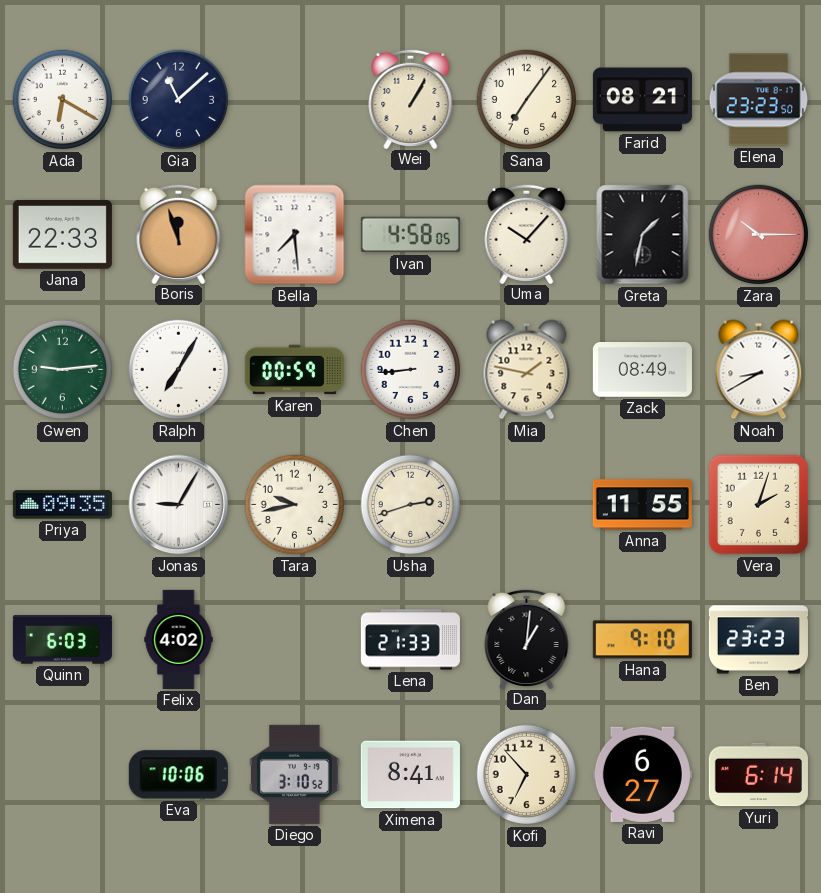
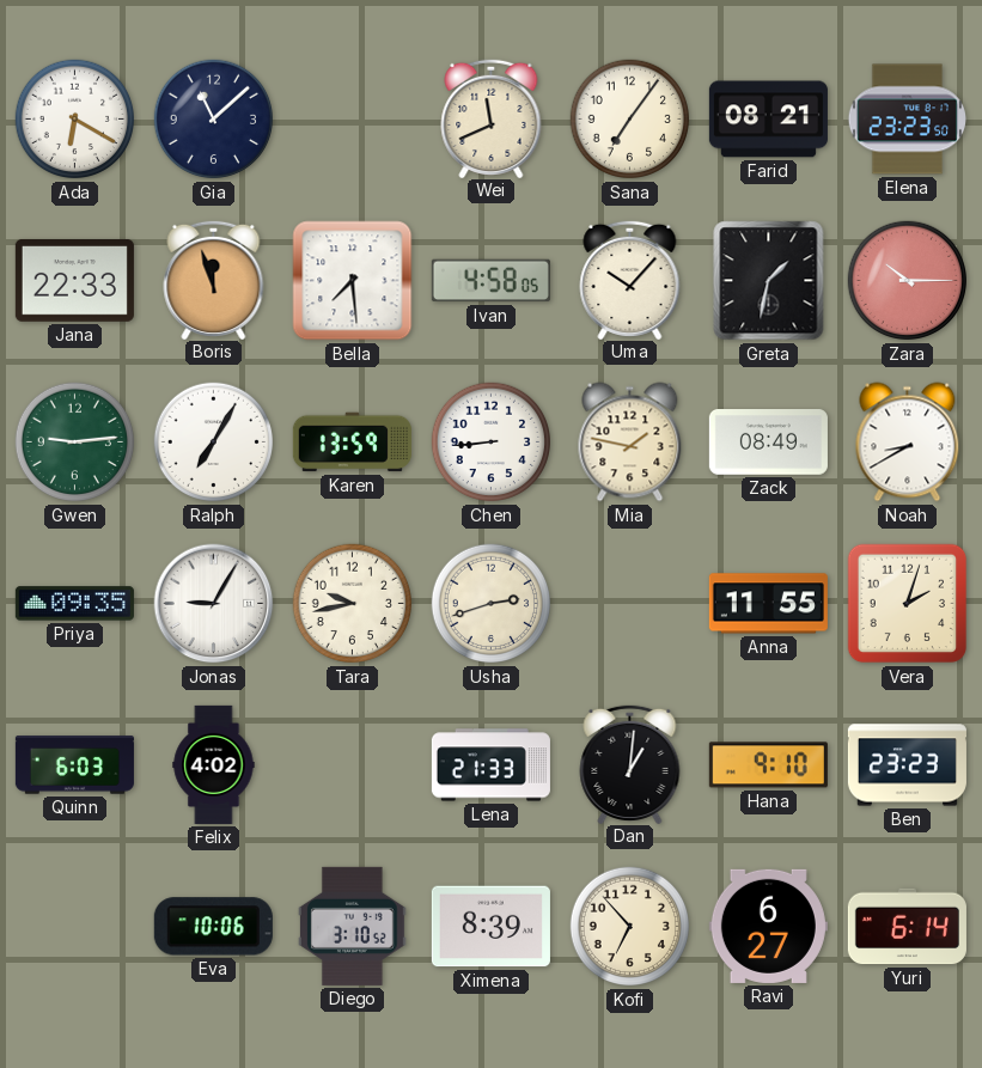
Wei: 1:05 -> 11:41 (492, 117)
Karen: 00:59 -> 13:59 (352, 443)
Ximena: 8:41 -> 8:39 (490, 927)
